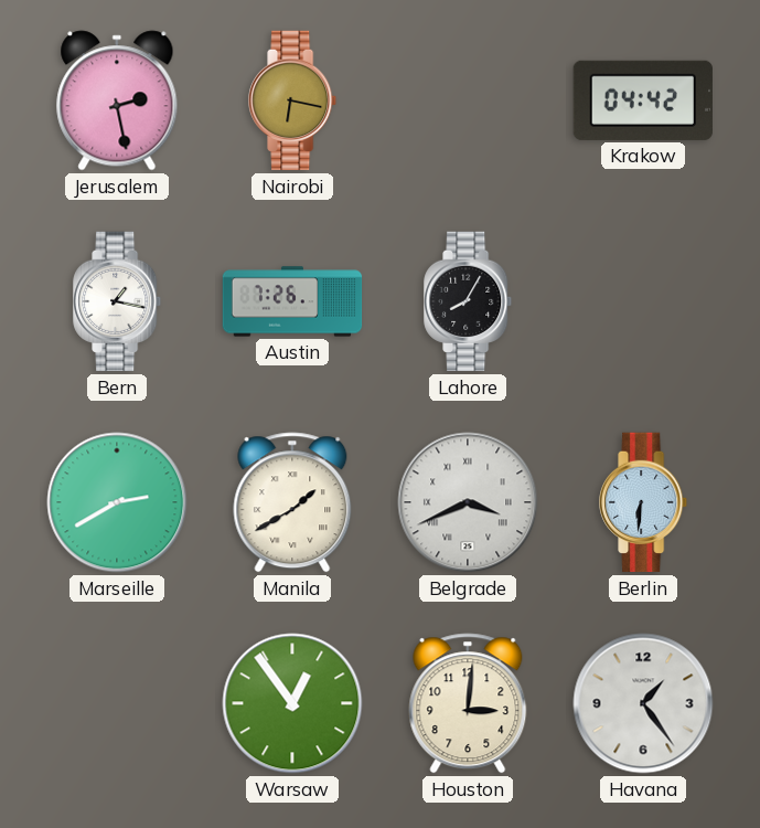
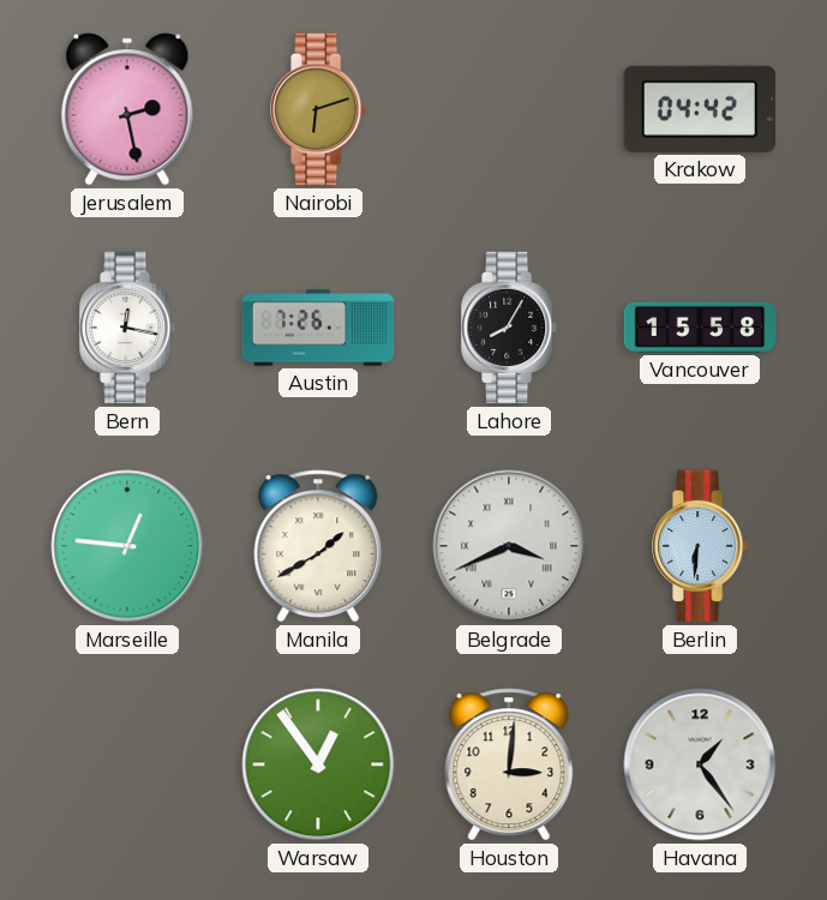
Nairobi: 6:17 -> 6:12 (319, 109)
Bern: 1:17 -> 12:17 (128, 328)
Vancouver: none -> 15:58 (700, 328)
Marseille: 2:40 -> 12:46 (127, 546)
